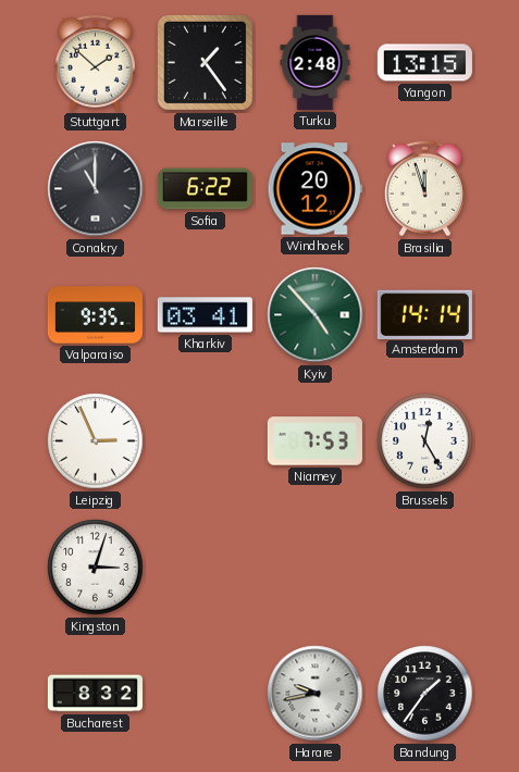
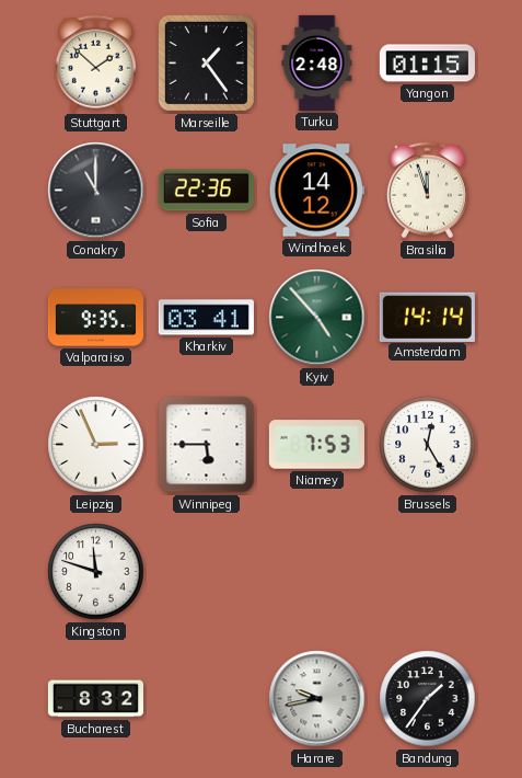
Yangon: 13:15 -> 01:15 (427, 64)
Sofia: 6:22 -> 22:36 (206, 191)
Windhoek: 20:12 -> 14:12 (316, 191)
Winnipeg: none -> 5:45 (207, 445)
Kingston: 3:03 -> 11:48 (96, 572)
